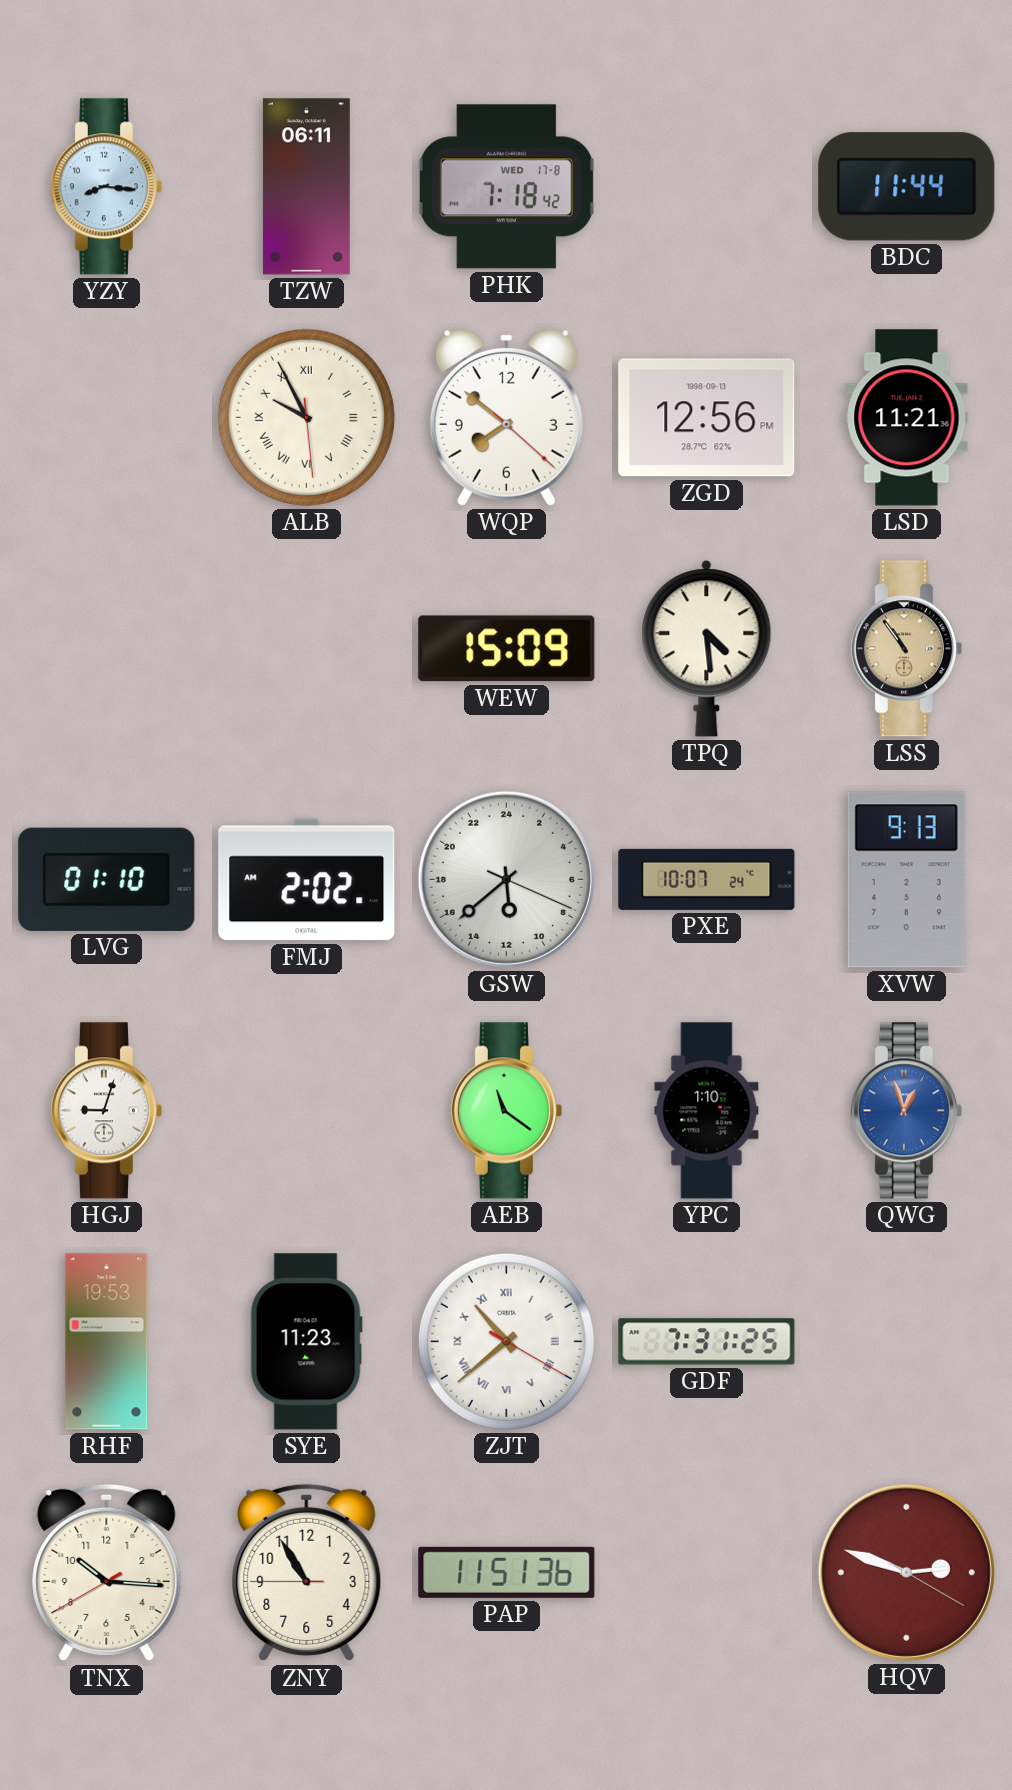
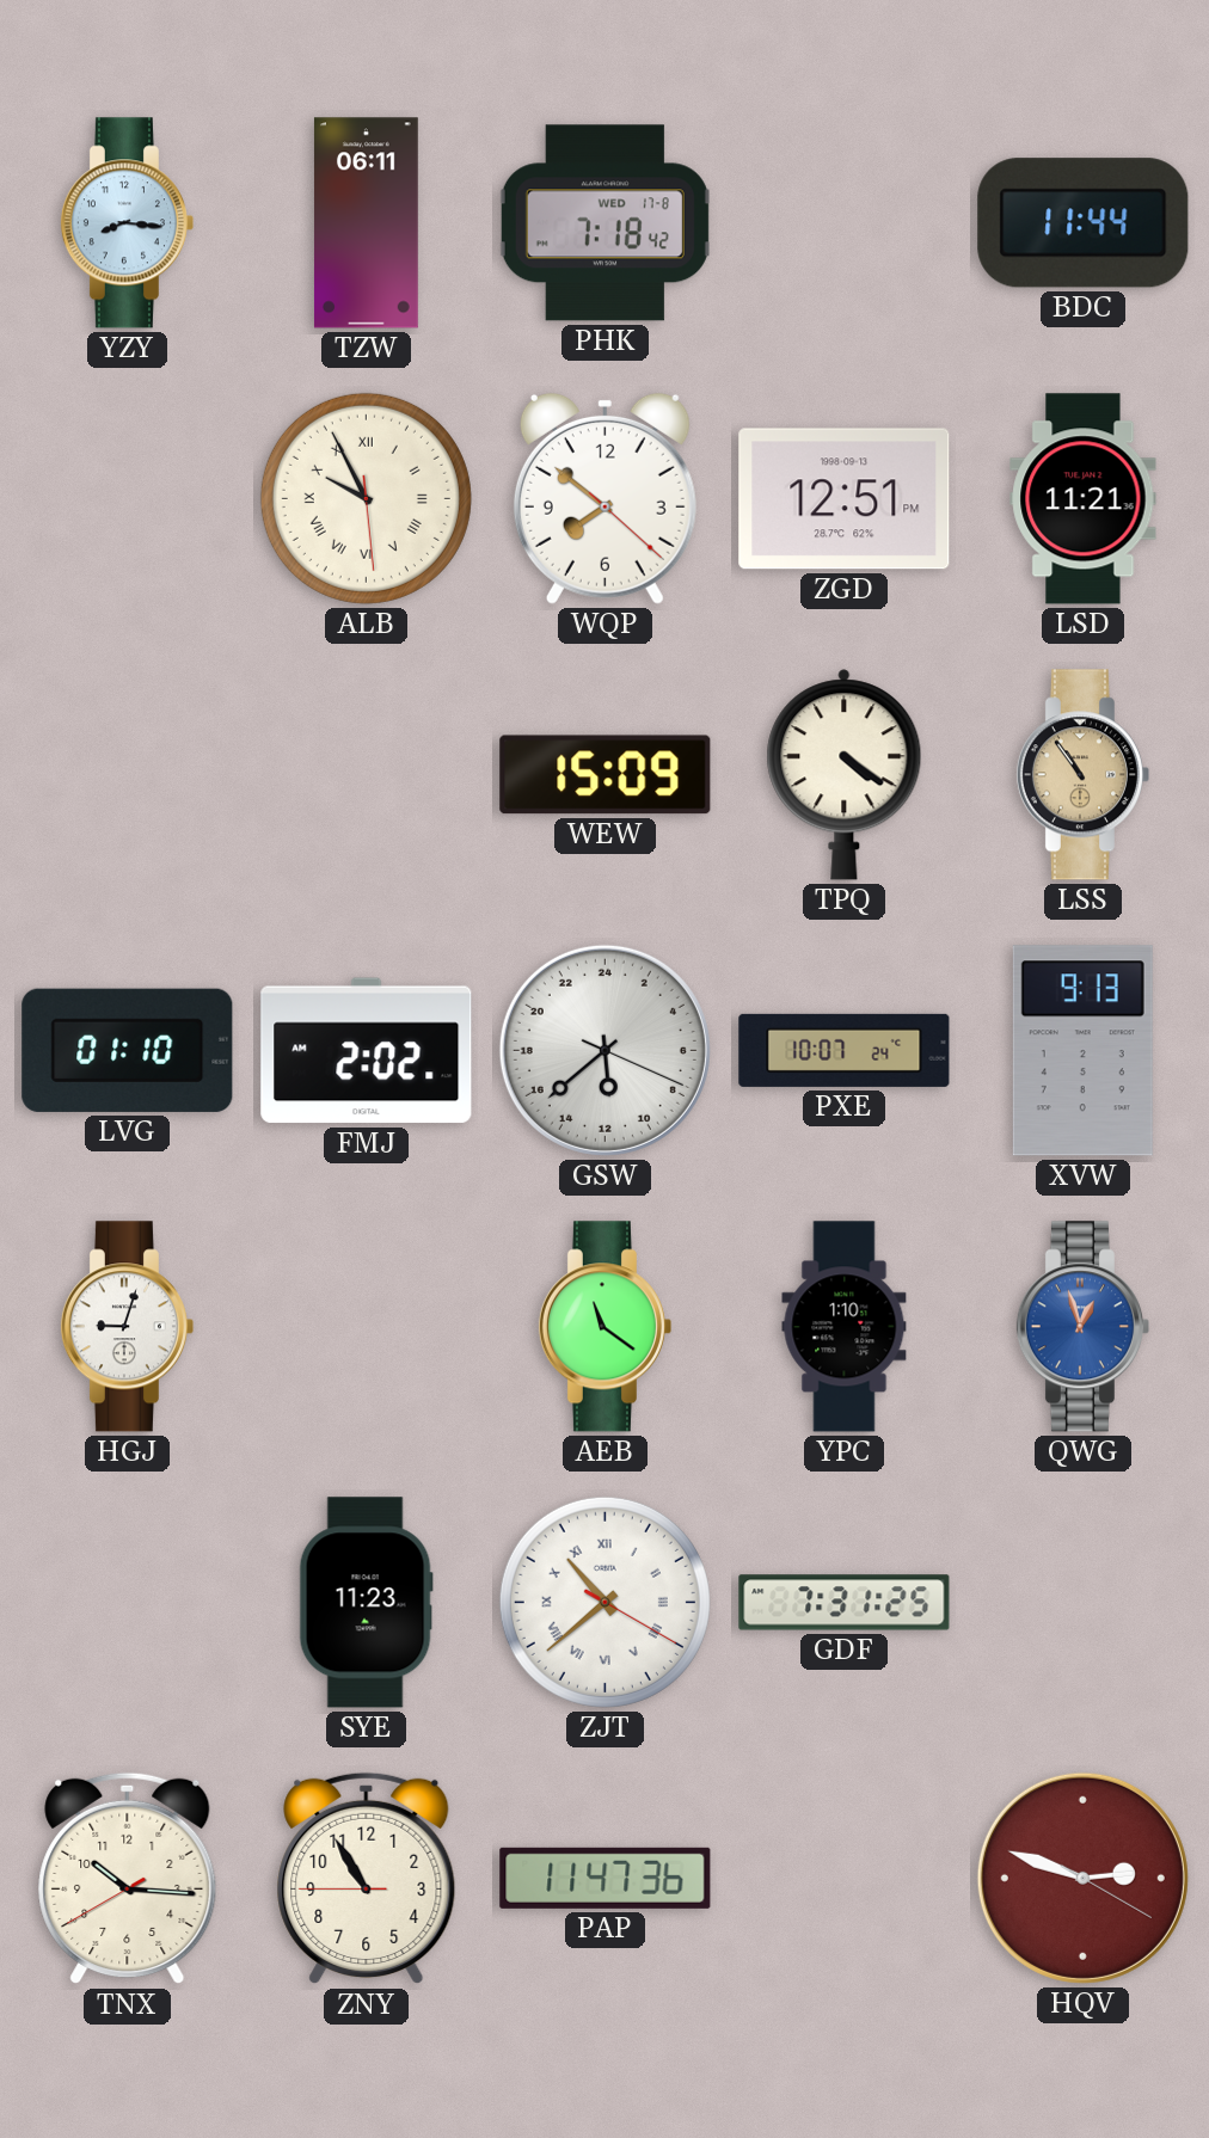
ZGD: 12:56 -> 12:51 (845, 499)
TPQ: 4:29 -> 4:21 (845, 775)
RHF: 19:53 -> none (107, 1342)
PAP: 11:51 -> 11:47 (606, 1878)
